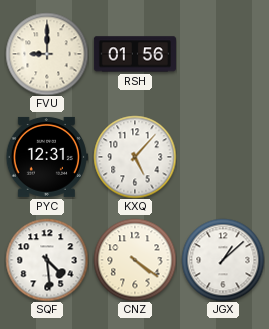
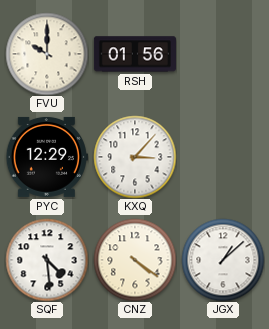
FVU: 9:00 -> 10:00 (47, 54)
PYC: 12:31 -> 12:29 (47, 157)
KXQ: 5:07 -> 3:07 (135, 157)
